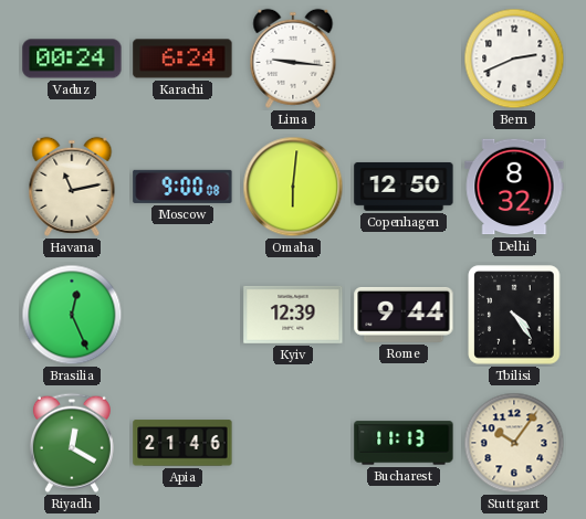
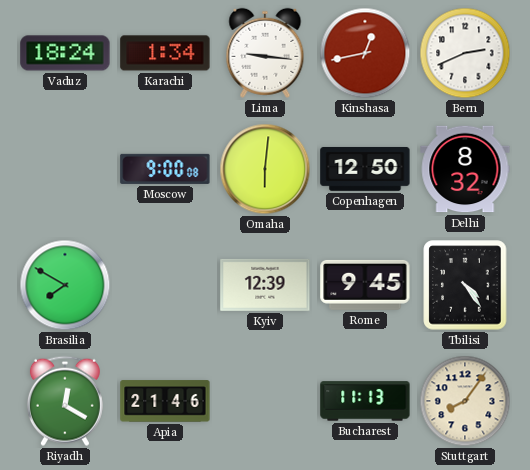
Vaduz: 00:24 -> 18:24 (65, 53)
Karachi: 6:24 -> 1:34 (165, 53)
Kinshasa: none -> 12:43 (365, 53)
Havana: 11:13 -> none (72, 187)
Brasilia: 12:26 -> 7:50 (65, 285)
Rome: 9:44 -> 9:45 (365, 285)
Stuttgart: 10:06 -> 8:06 (465, 401)
